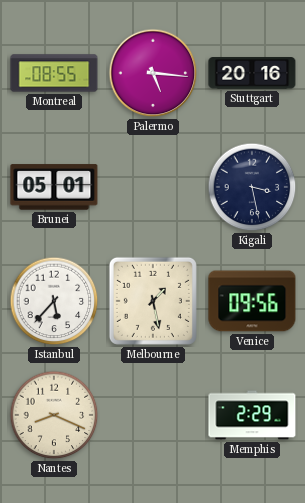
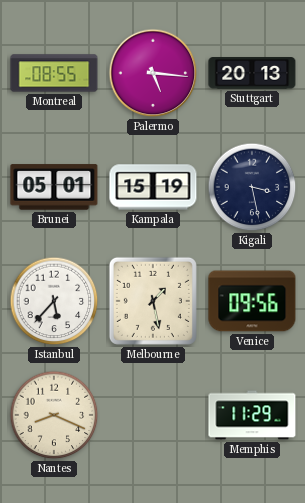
Stuttgart: 20:16 -> 20:13 (252, 73)
Kampala: none -> 15:19 (153, 187)
Memphis: 2:29 -> 11:29 (252, 415)
